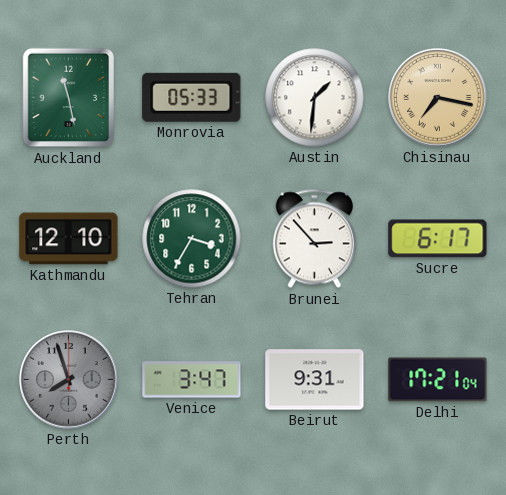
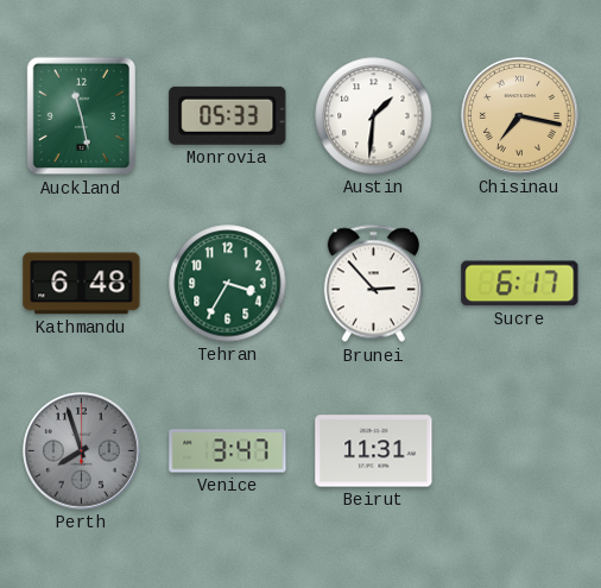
Kathmandu: 12:10 -> 6:48 (82, 284)
Beirut: 9:31 -> 11:31 (374, 451)
Delhi: 17:21 -> none (438, 380)
